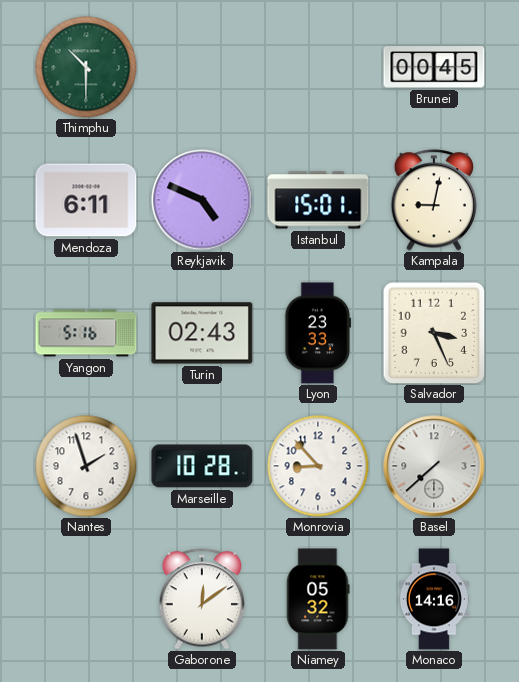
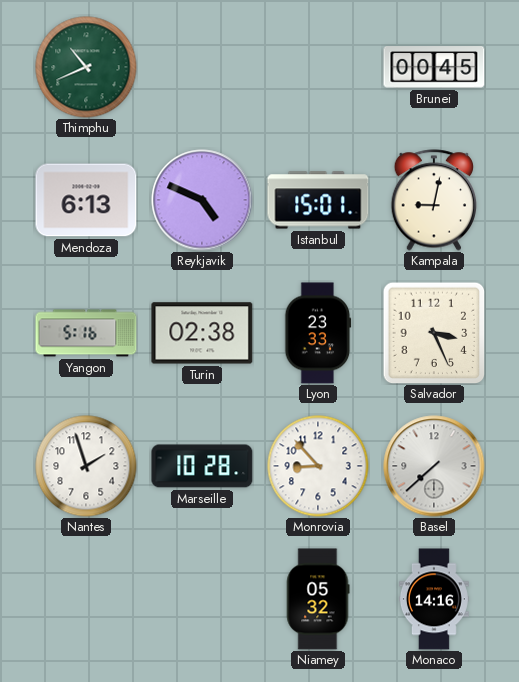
Thimphu: 10:30 -> 10:41 (86, 67)
Mendoza: 6:11 -> 6:13 (86, 200)
Turin: 02:43 -> 02:38 (202, 333)
Gaborone: 12:09 -> none (202, 599)
